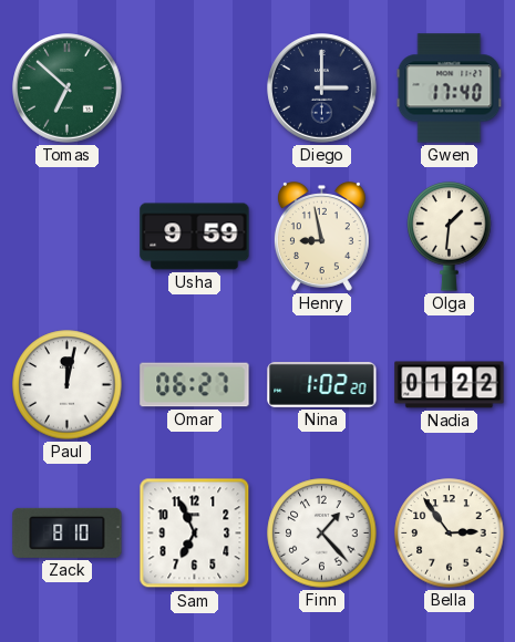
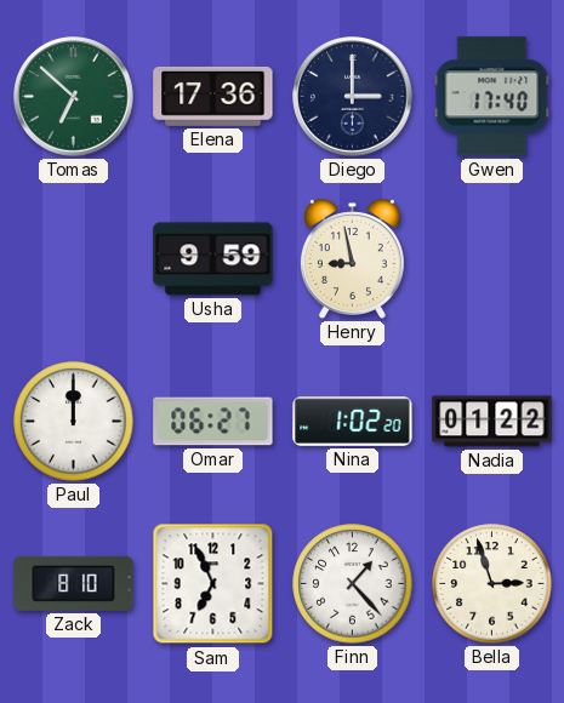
Elena: none -> 17:36 (213, 96)
Olga: 1:31 -> none (450, 237)
Paul: 12:02 -> 12:00 (74, 422)
Bella: 2:54 -> 2:57 (492, 584)
